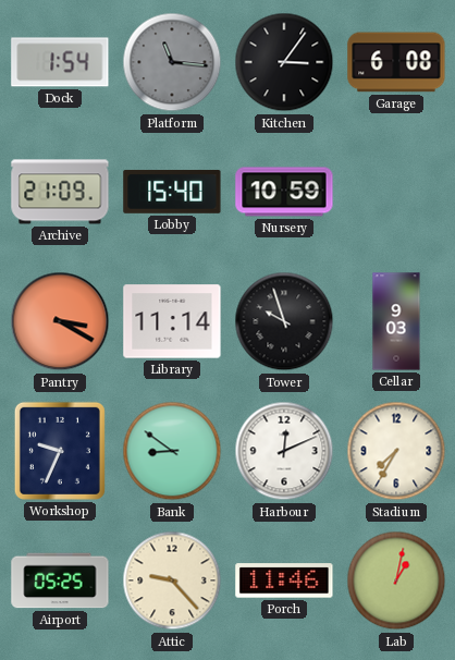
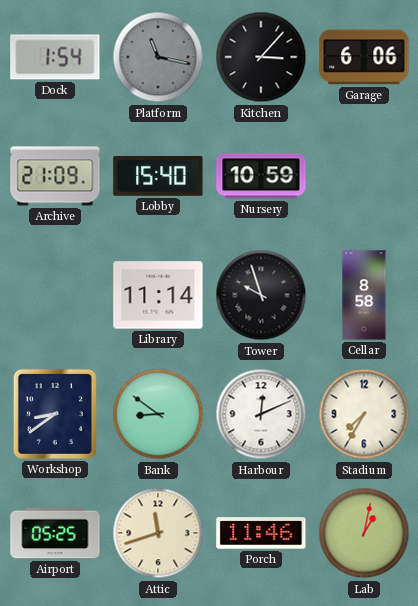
Platform: 11:16 -> 11:17 (158, 57)
Kitchen: 3:06 -> 3:07 (261, 57)
Garage: 6:08 -> 6:06 (364, 57)
Pantry: 3:20 -> none (60, 321)
Cellar: 9:03 -> 8:58 (364, 295)
Workshop: 9:34 -> 8:39 (55, 414)
Attic: 9:23 -> 11:42 (158, 533)
